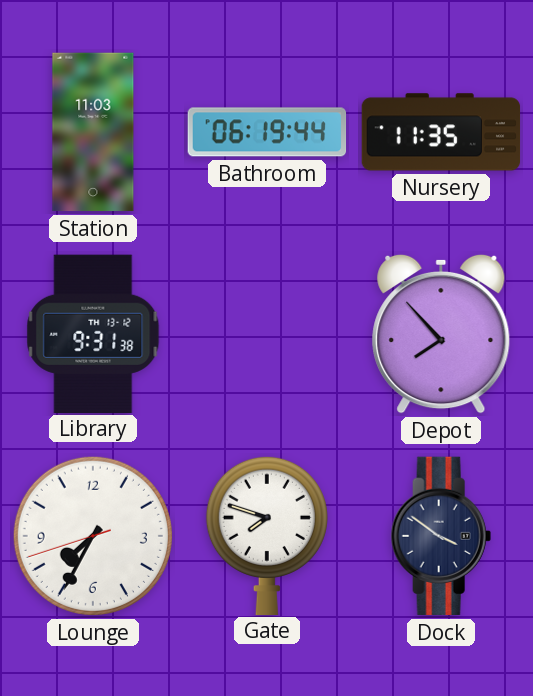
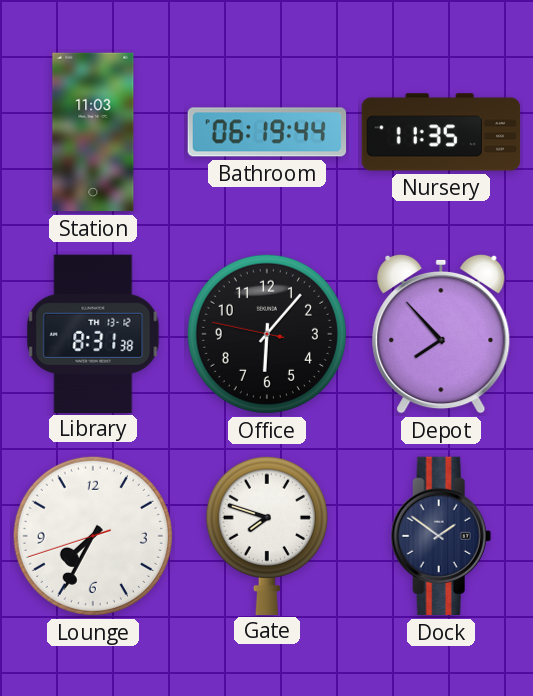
Library: 9:31 -> 8:31 (93, 333)
Office: none -> 6:06 (267, 334)
Dock: 3:51 -> 1:51 (441, 536)
